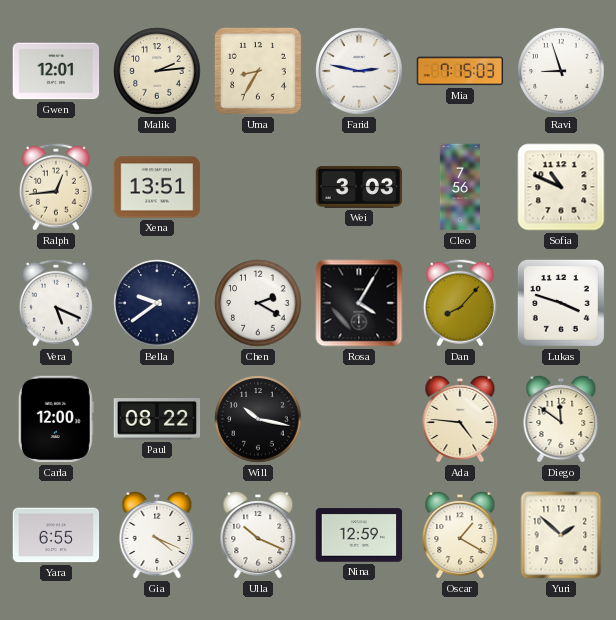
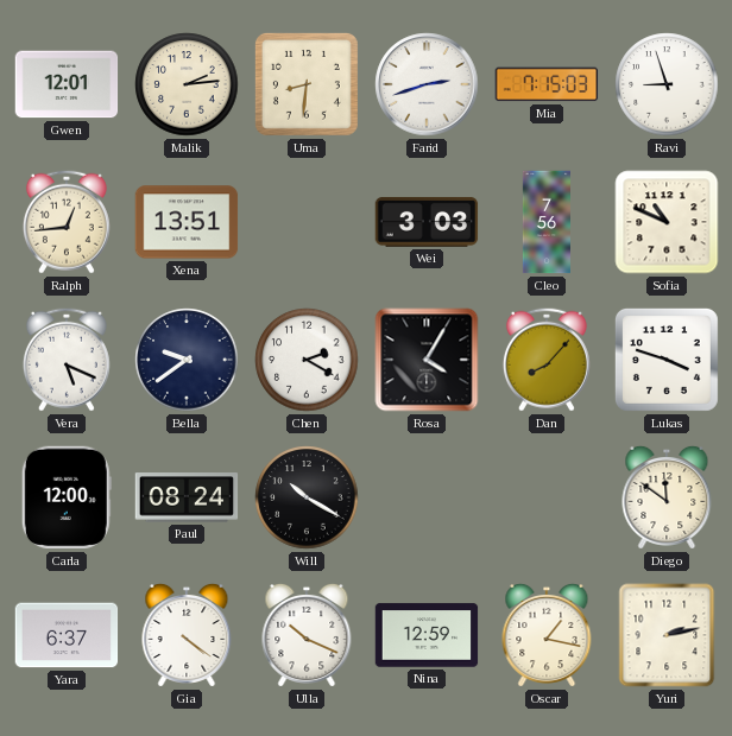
Uma: 8:35 -> 8:31 (307, 84)
Farid: 2:47 -> 2:42 (427, 84)
Paul: 08:22 -> 08:24 (187, 497)
Will: 10:17 -> 10:20 (307, 497)
Ada: 4:46 -> none (460, 419)
Yara: 6:55 -> 6:37 (67, 635)
Gia: 4:19 -> 4:21 (187, 635)
Oscar: 1:20 -> 1:17 (547, 635)
Yuri: 1:52 -> 2:13 (667, 635)
